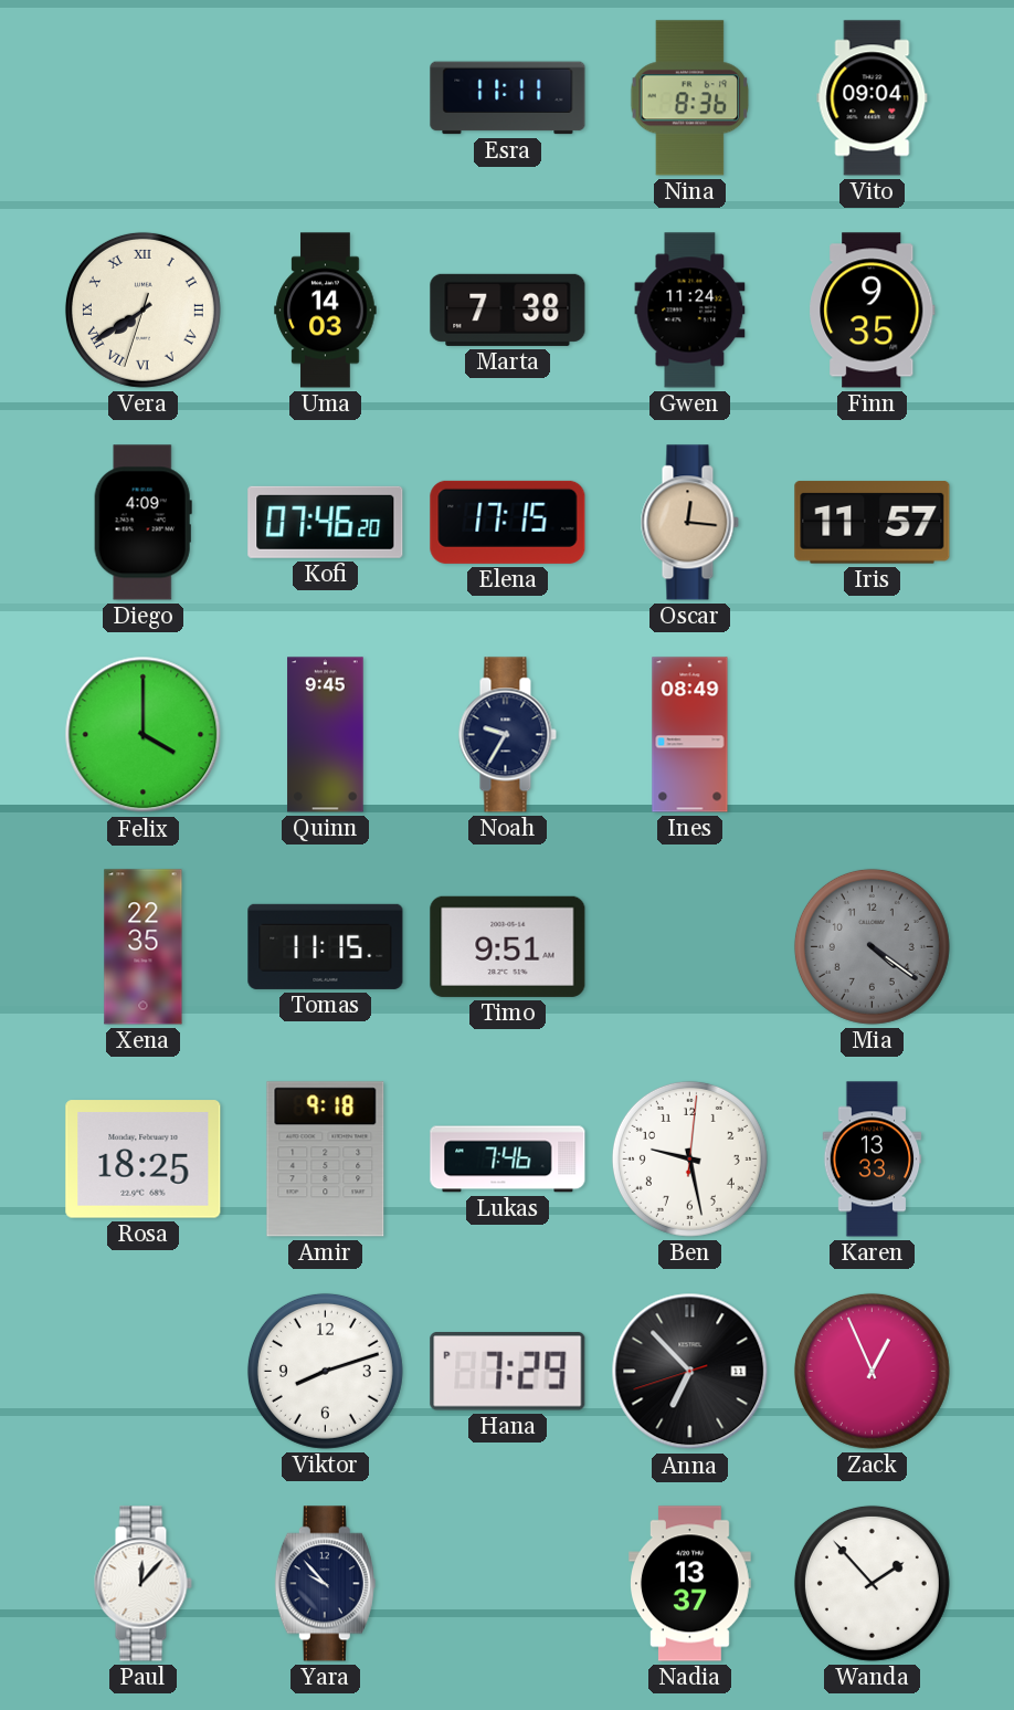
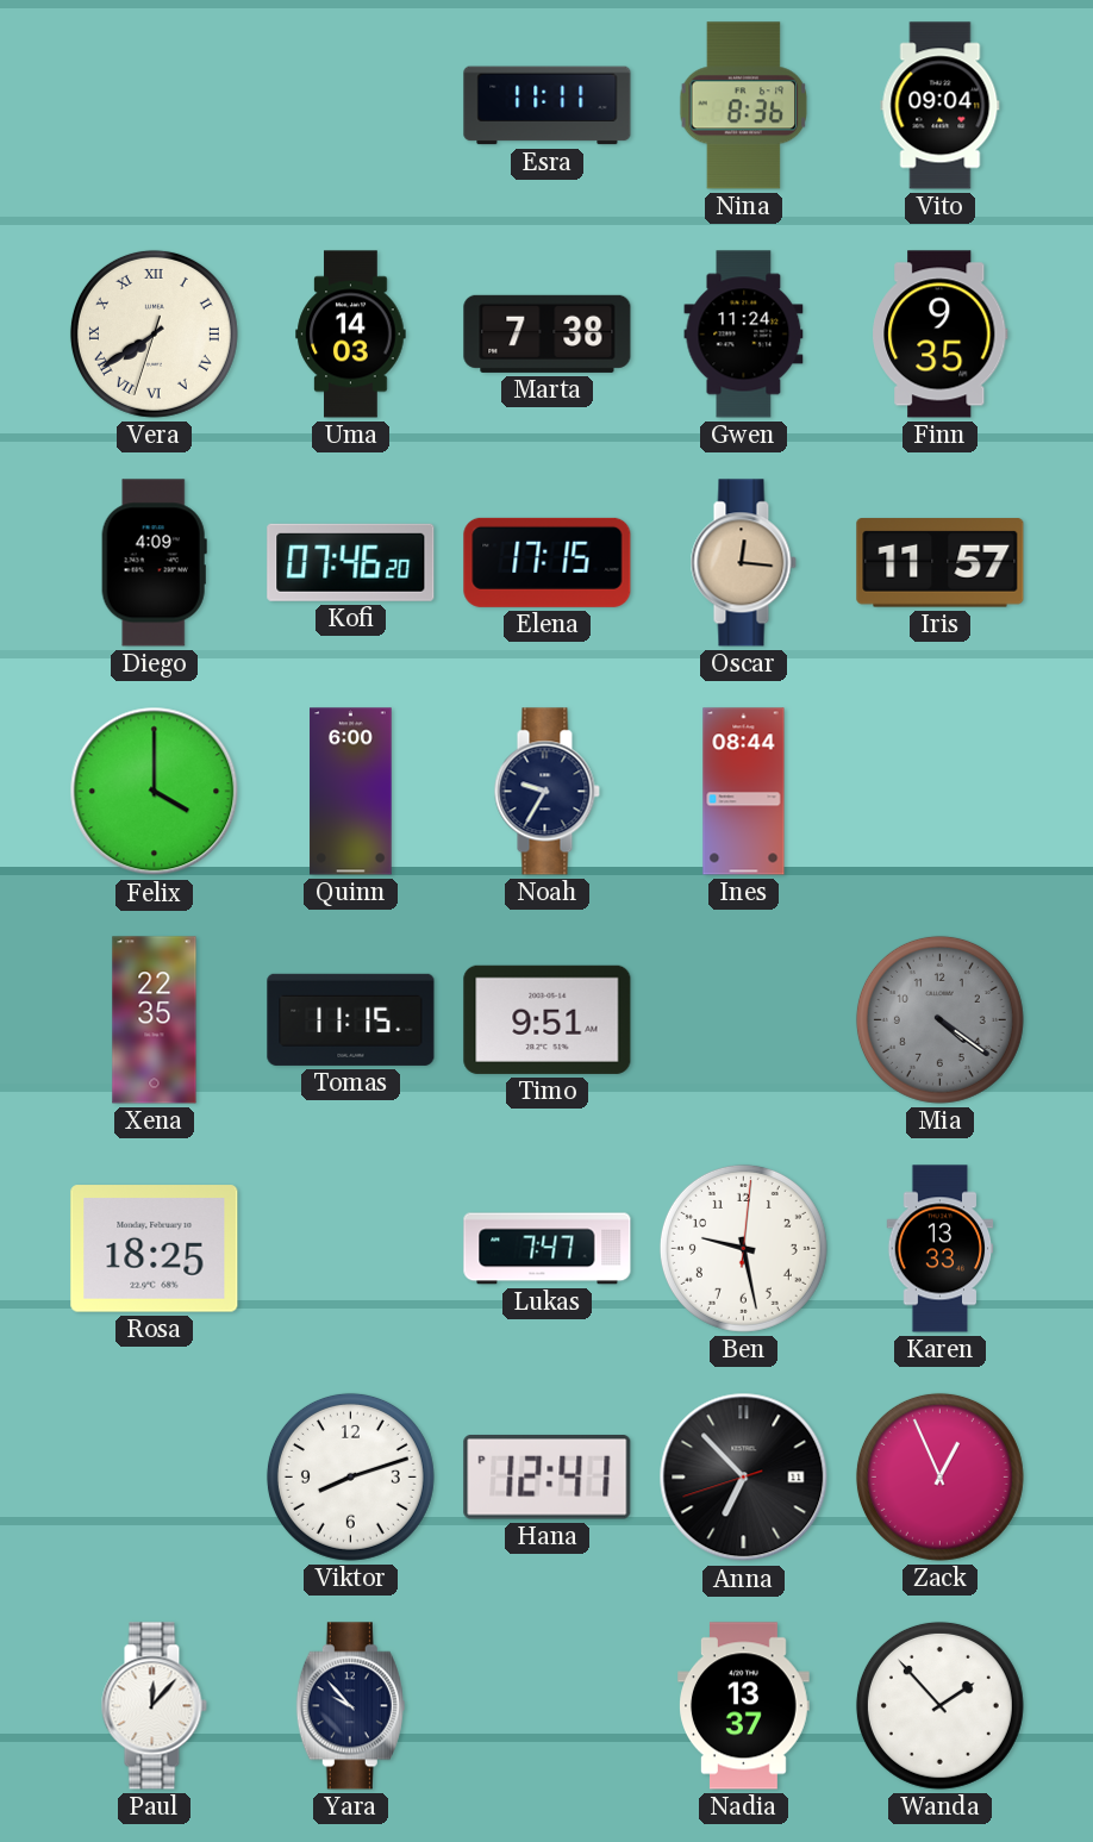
Quinn: 9:45 -> 6:00 (351, 792)
Ines: 08:49 -> 08:44 (744, 792)
Amir: 9:18 -> none (326, 1160)
Lukas: 7:46 -> 7:47 (548, 1249)
Hana: 7:29 -> 12:41 (548, 1478)
